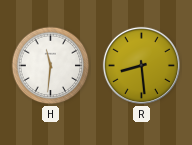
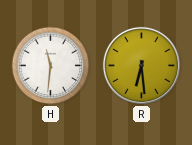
R: 8:29 -> 6:29 (141, 65)
